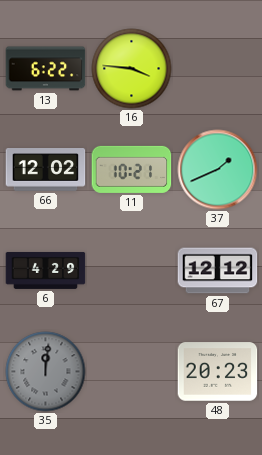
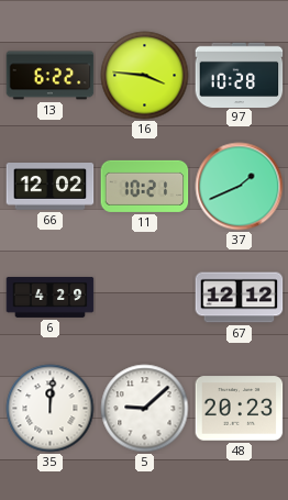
97: none -> 10:28 (240, 75)
35 dial: grey -> white (51, 409)
5: none -> 9:08 (145, 409)
